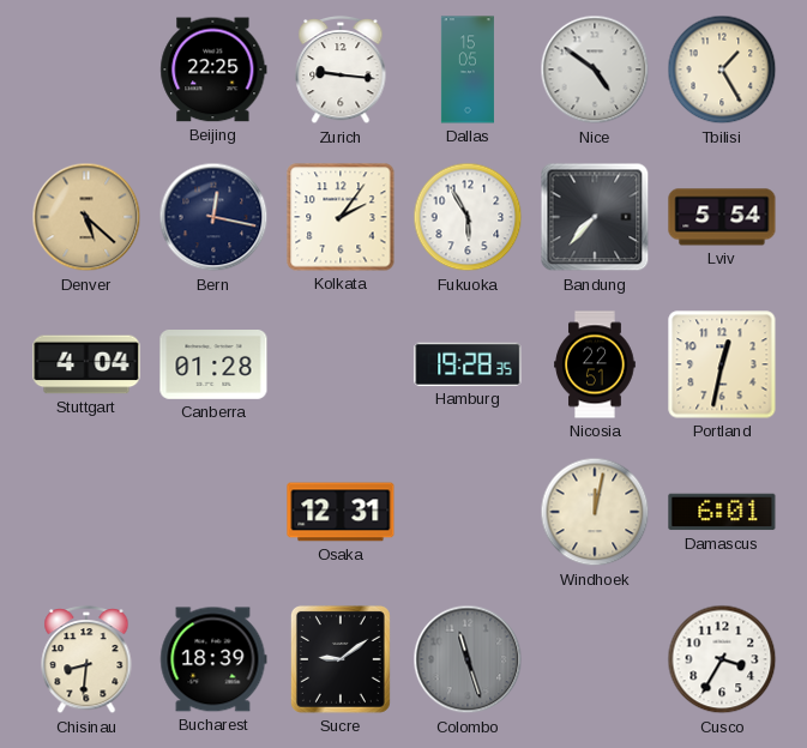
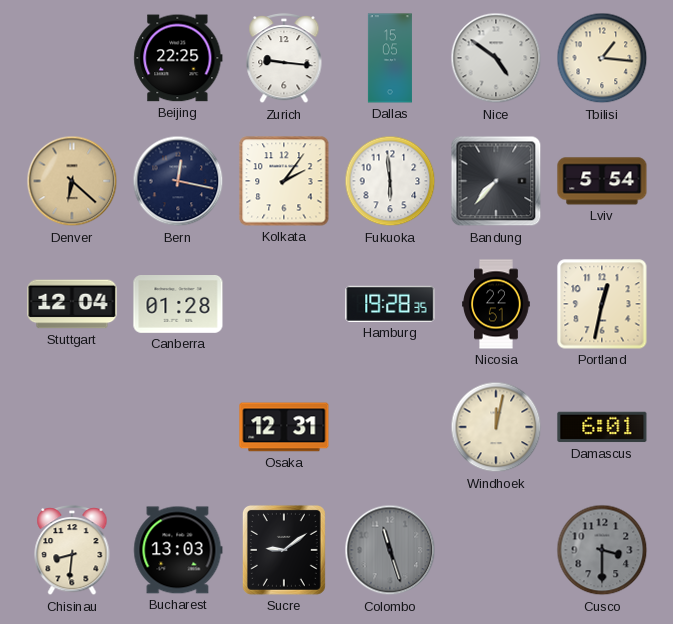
Tbilisi: 1:25 -> 1:16 (602, 58)
Denver: 5:22 -> 6:22 (72, 181)
Fukuoka: 5:55 -> 5:59 (390, 181)
Stuttgart: 4:04 -> 12:04 (72, 304)
Bucharest: 18:39 -> 13:03 (178, 550)
Cusco: 3:35 -> 3:30 (602, 550)
Cusco dial: white -> grey (602, 550)
